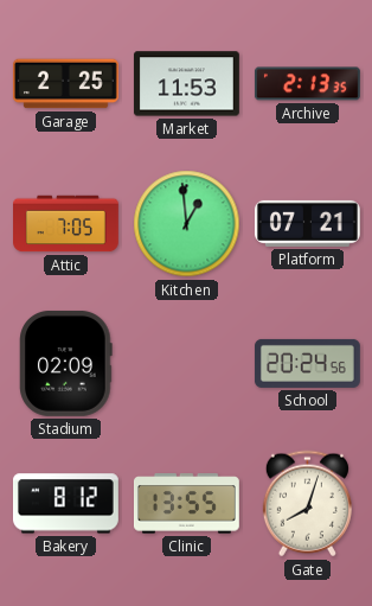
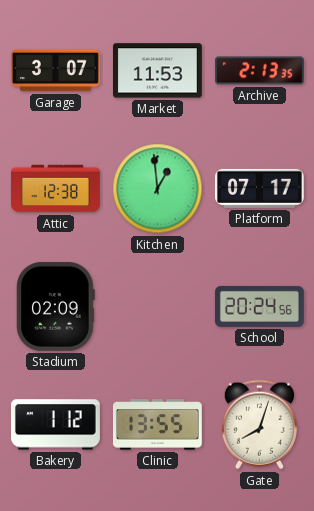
Garage: 2:25 -> 3:07 (55, 71)
Attic: 7:05 -> 12:38 (56, 189)
Platform: 07:21 -> 07:17 (259, 188)
Bakery: 8:12 -> 1:12 (55, 425)
